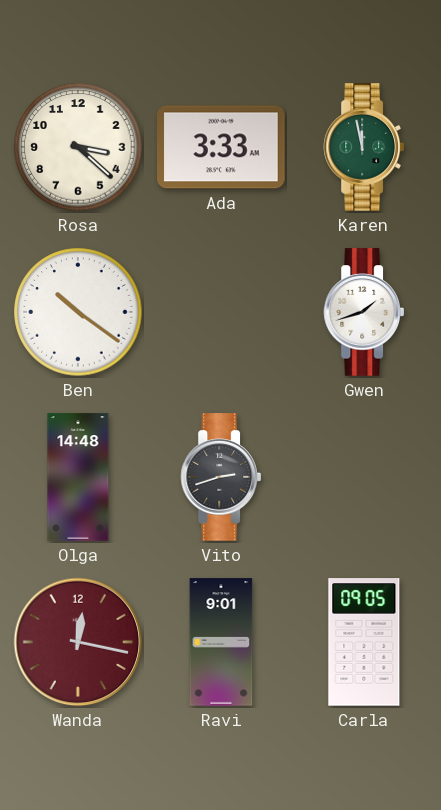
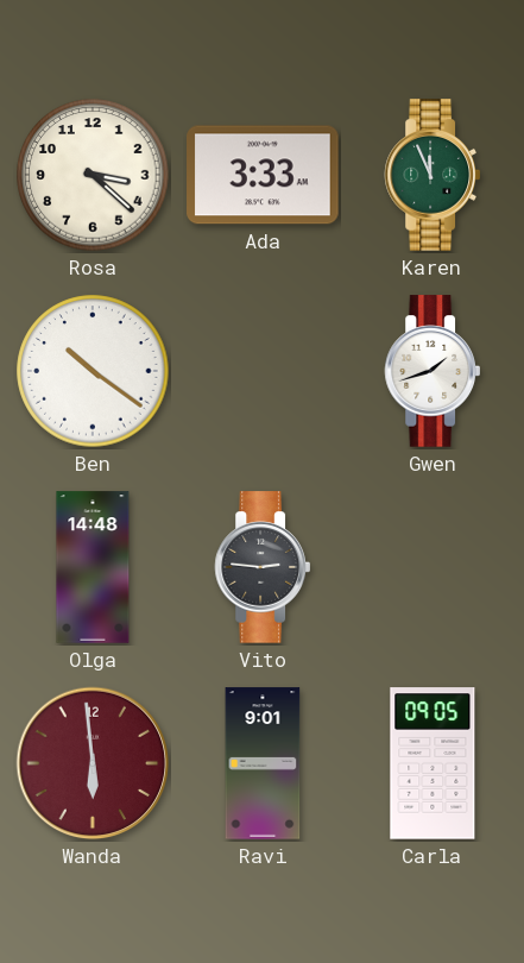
Karen: 11:58 -> 11:56 (431, 175)
Vito: 2:42 -> 2:46 (261, 567)
Wanda: 12:17 -> 5:59 (93, 763)
